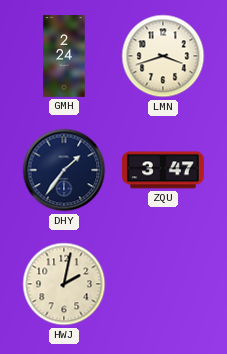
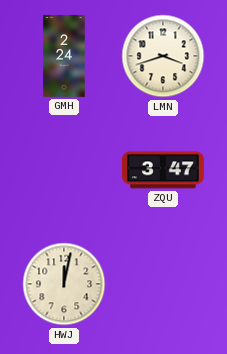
DHY: 1:36 -> none (64, 170)
HWJ: 2:02 -> 12:02 (64, 284)
